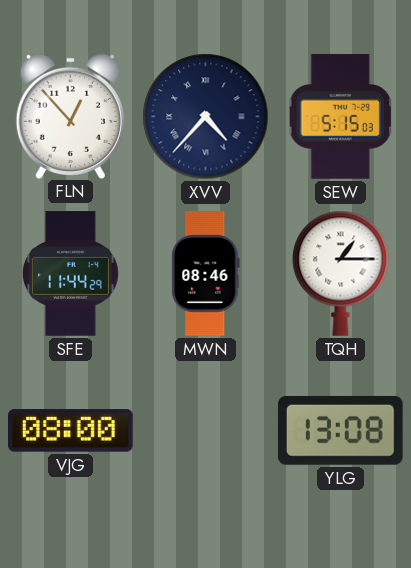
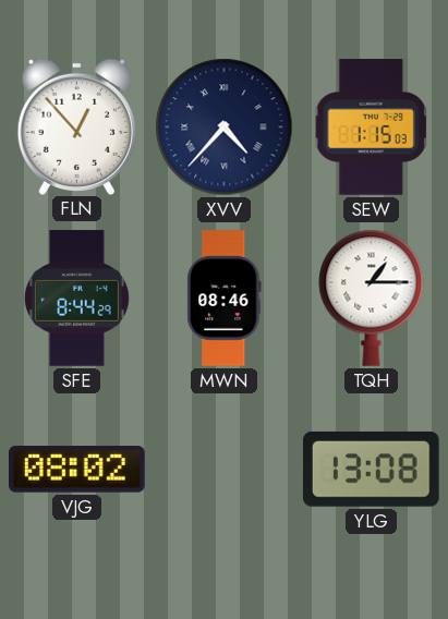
SEW: 5:15 -> 1:15 (371, 128)
SFE: 11:44 -> 8:44 (76, 299)
VJG: 08:00 -> 08:02 (77, 470)
